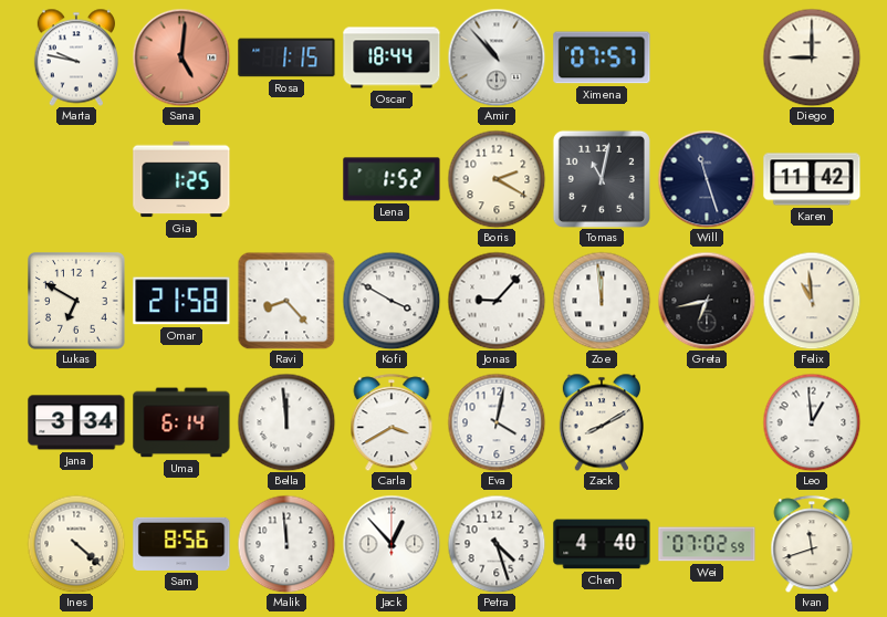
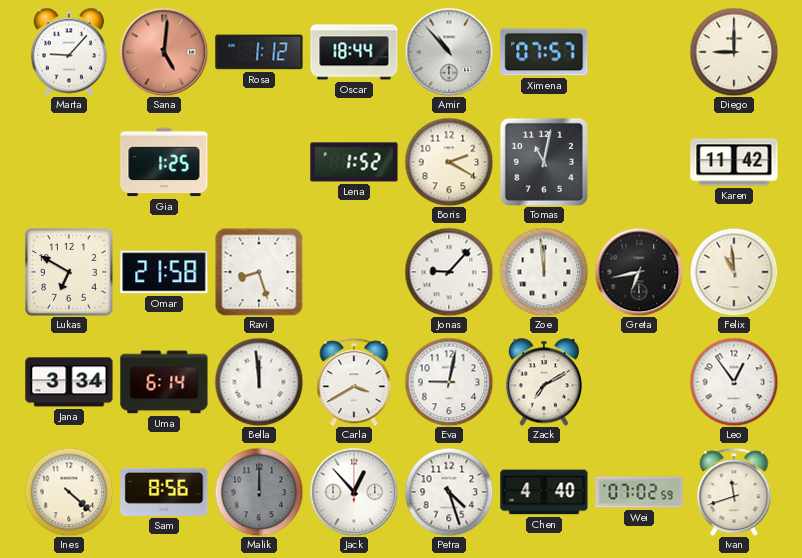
Marta: 9:47 -> 9:07 (69, 52)
Rosa: 1:15 -> 1:12 (259, 52)
Will: 11:27 -> none (707, 179)
Ravi: 8:23 -> 8:27 (259, 272)
Kofi: 3:50 -> none (392, 301)
Eva: 4:02 -> 9:02 (449, 382)
Zack: 8:10 -> 7:10 (544, 382)
Leo: 12:59 -> 12:54 (734, 382)
Malik: 11:59 -> 12:00 (259, 492)
Malik dial: white -> grey (259, 492)
